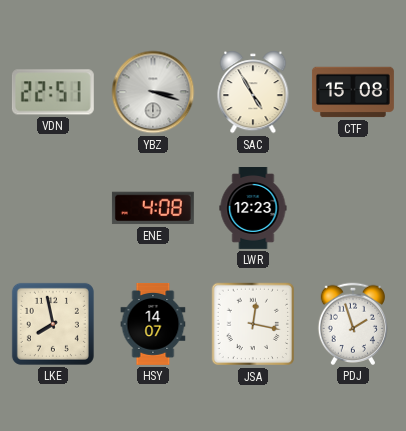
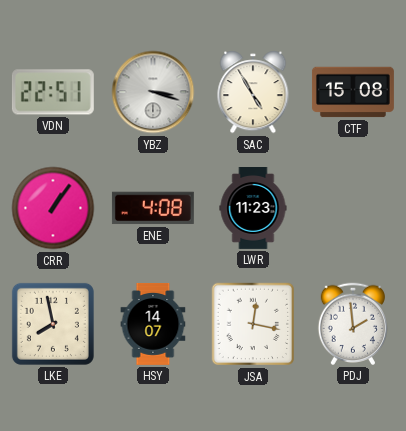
CRR: none -> 1:06 (53, 208)
LWR: 12:23 -> 11:23 (253, 209)
PDJ: 1:57 -> 1:59 (352, 324)
